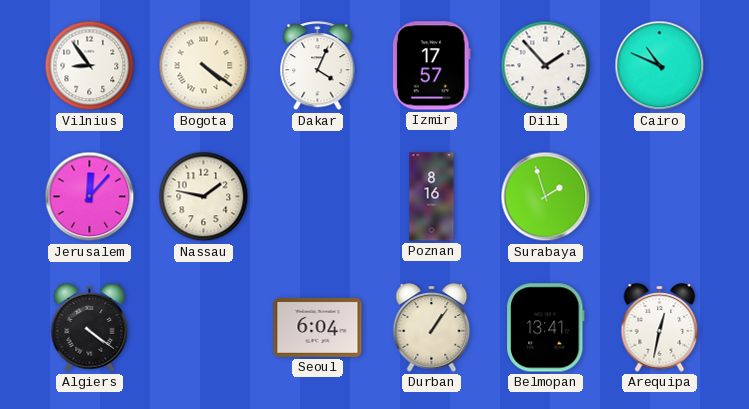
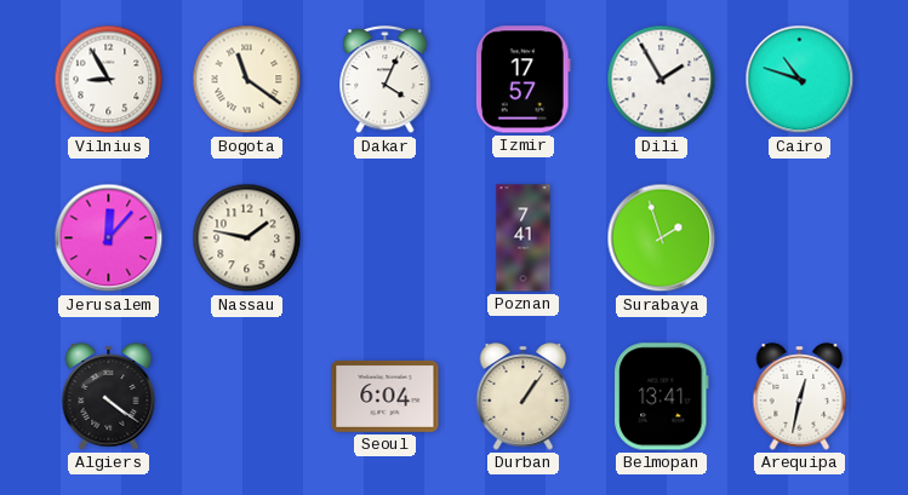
Vilnius: 8:54 -> 8:55 (109, 80)
Bogota: 4:21 -> 11:21 (247, 80)
Dili: 1:53 -> 1:55 (662, 80)
Cairo: 10:49 -> 10:48 (800, 80)
Poznan: 8:16 -> 7:41 (524, 238)
